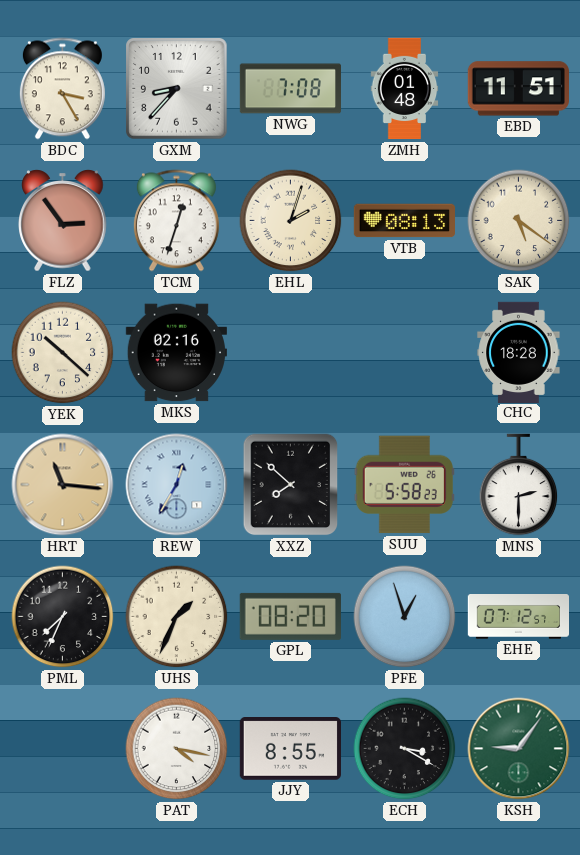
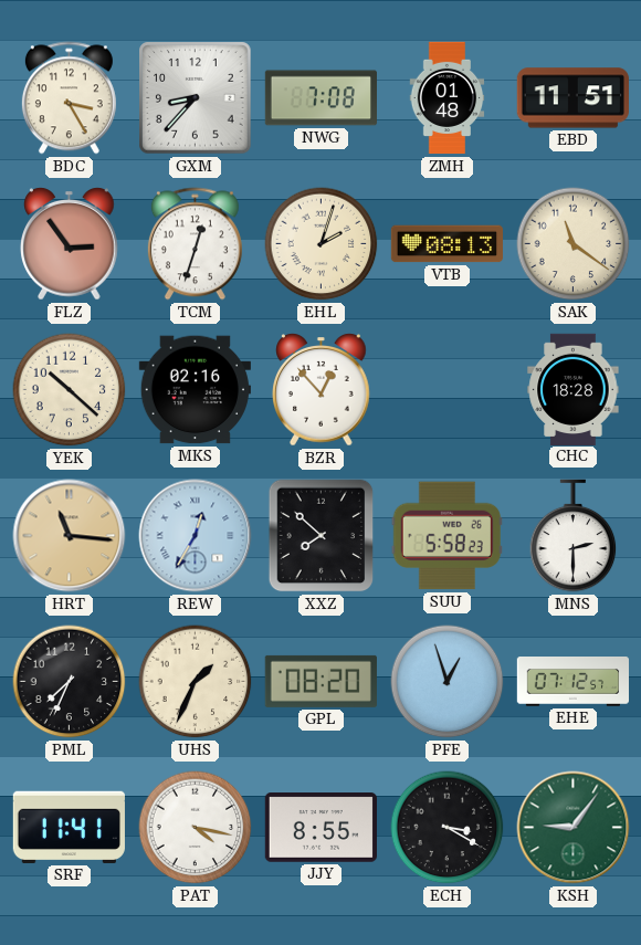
SAK: 5:21 -> 11:21 (574, 244)
BZR: none -> 12:53 (322, 390)
SRF: none -> 11:41 (69, 827)
